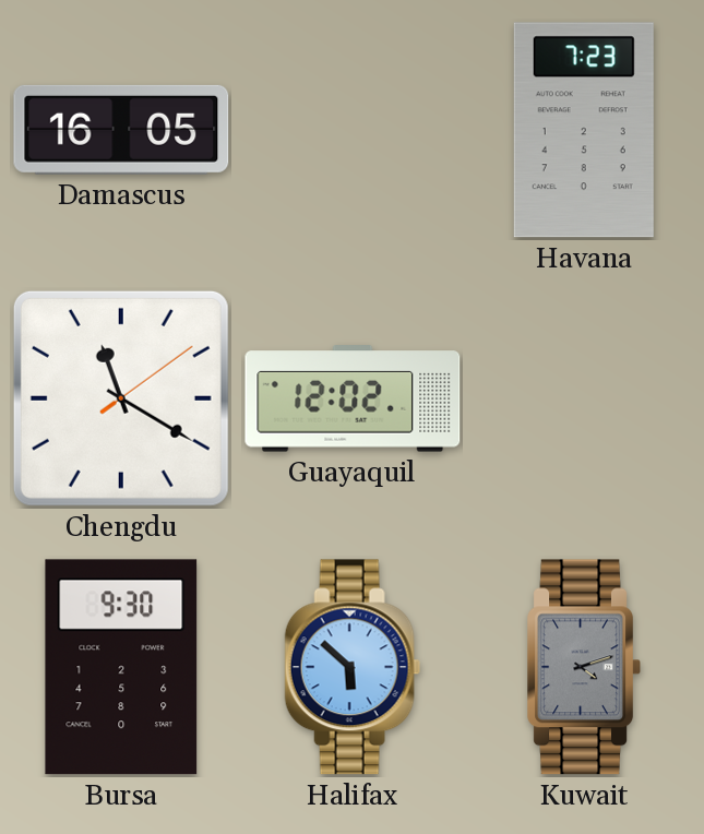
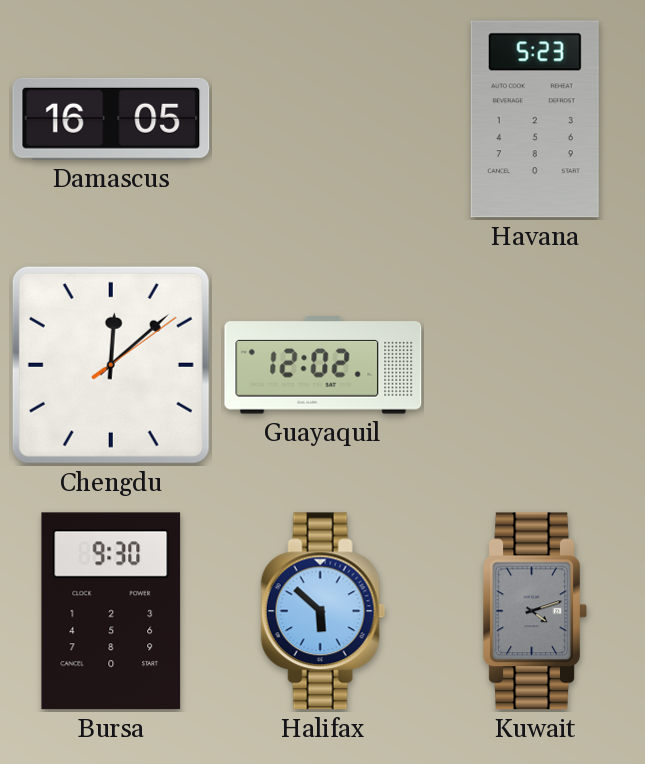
Havana: 7:23 -> 5:23 (535, 119)
Chengdu: 11:20 -> 12:08 (111, 365)
